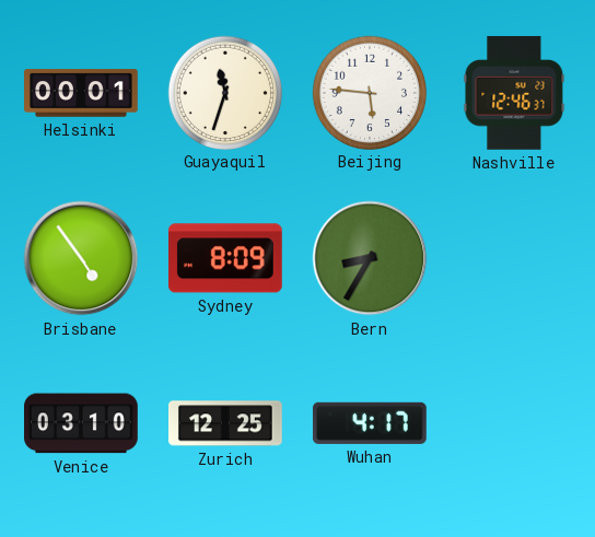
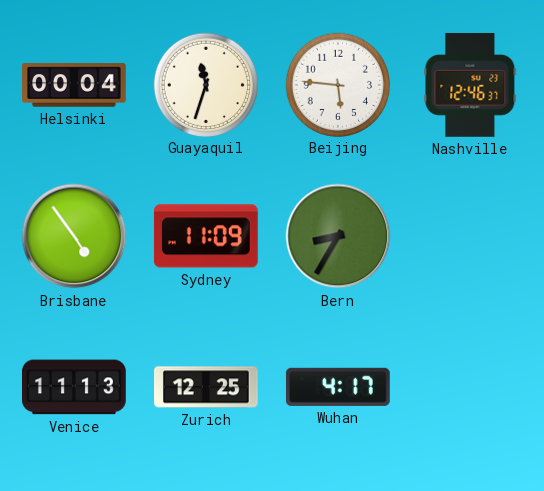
Helsinki: 00:01 -> 00:04 (75, 85)
Sydney: 8:09 -> 11:09 (206, 236)
Venice: 03:10 -> 11:13 (75, 387)
